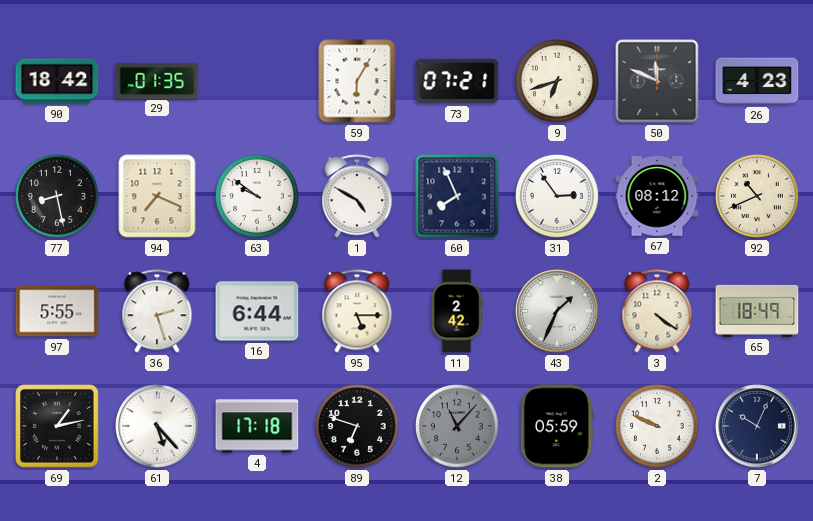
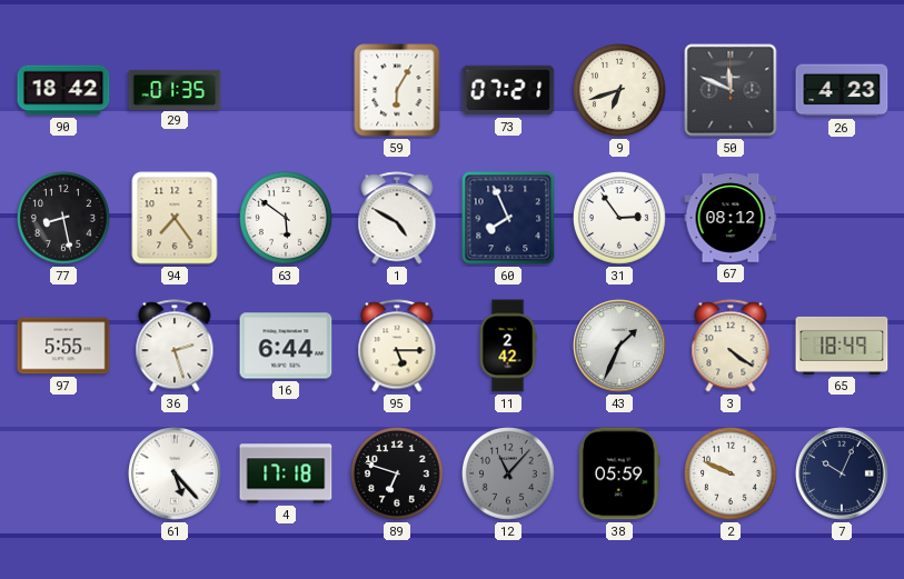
94: 7:19 -> 7:24 (175, 218)
63: 9:51 -> 5:51 (287, 219)
92: 10:41 -> none (758, 197)
69: 1:13 -> none (58, 427)
